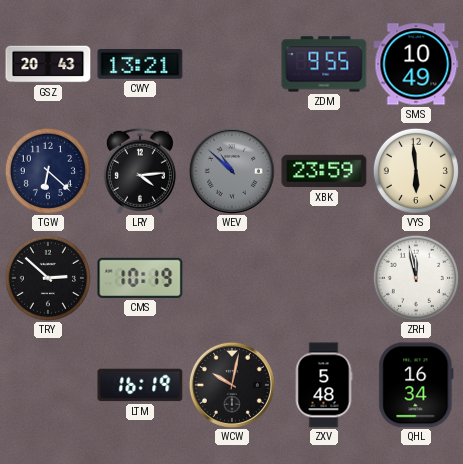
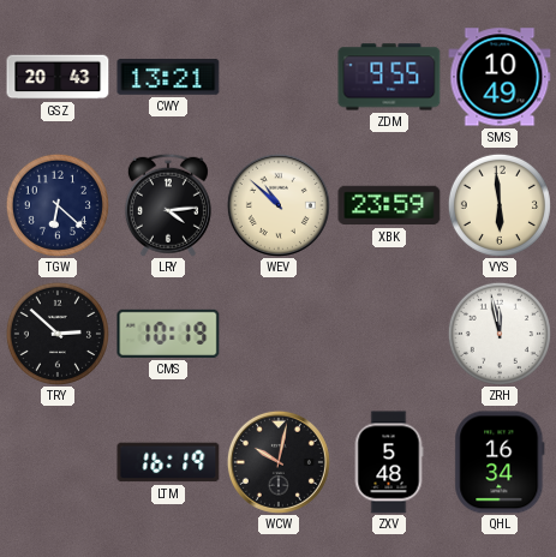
WEV dial: grey -> cream (279, 205)
